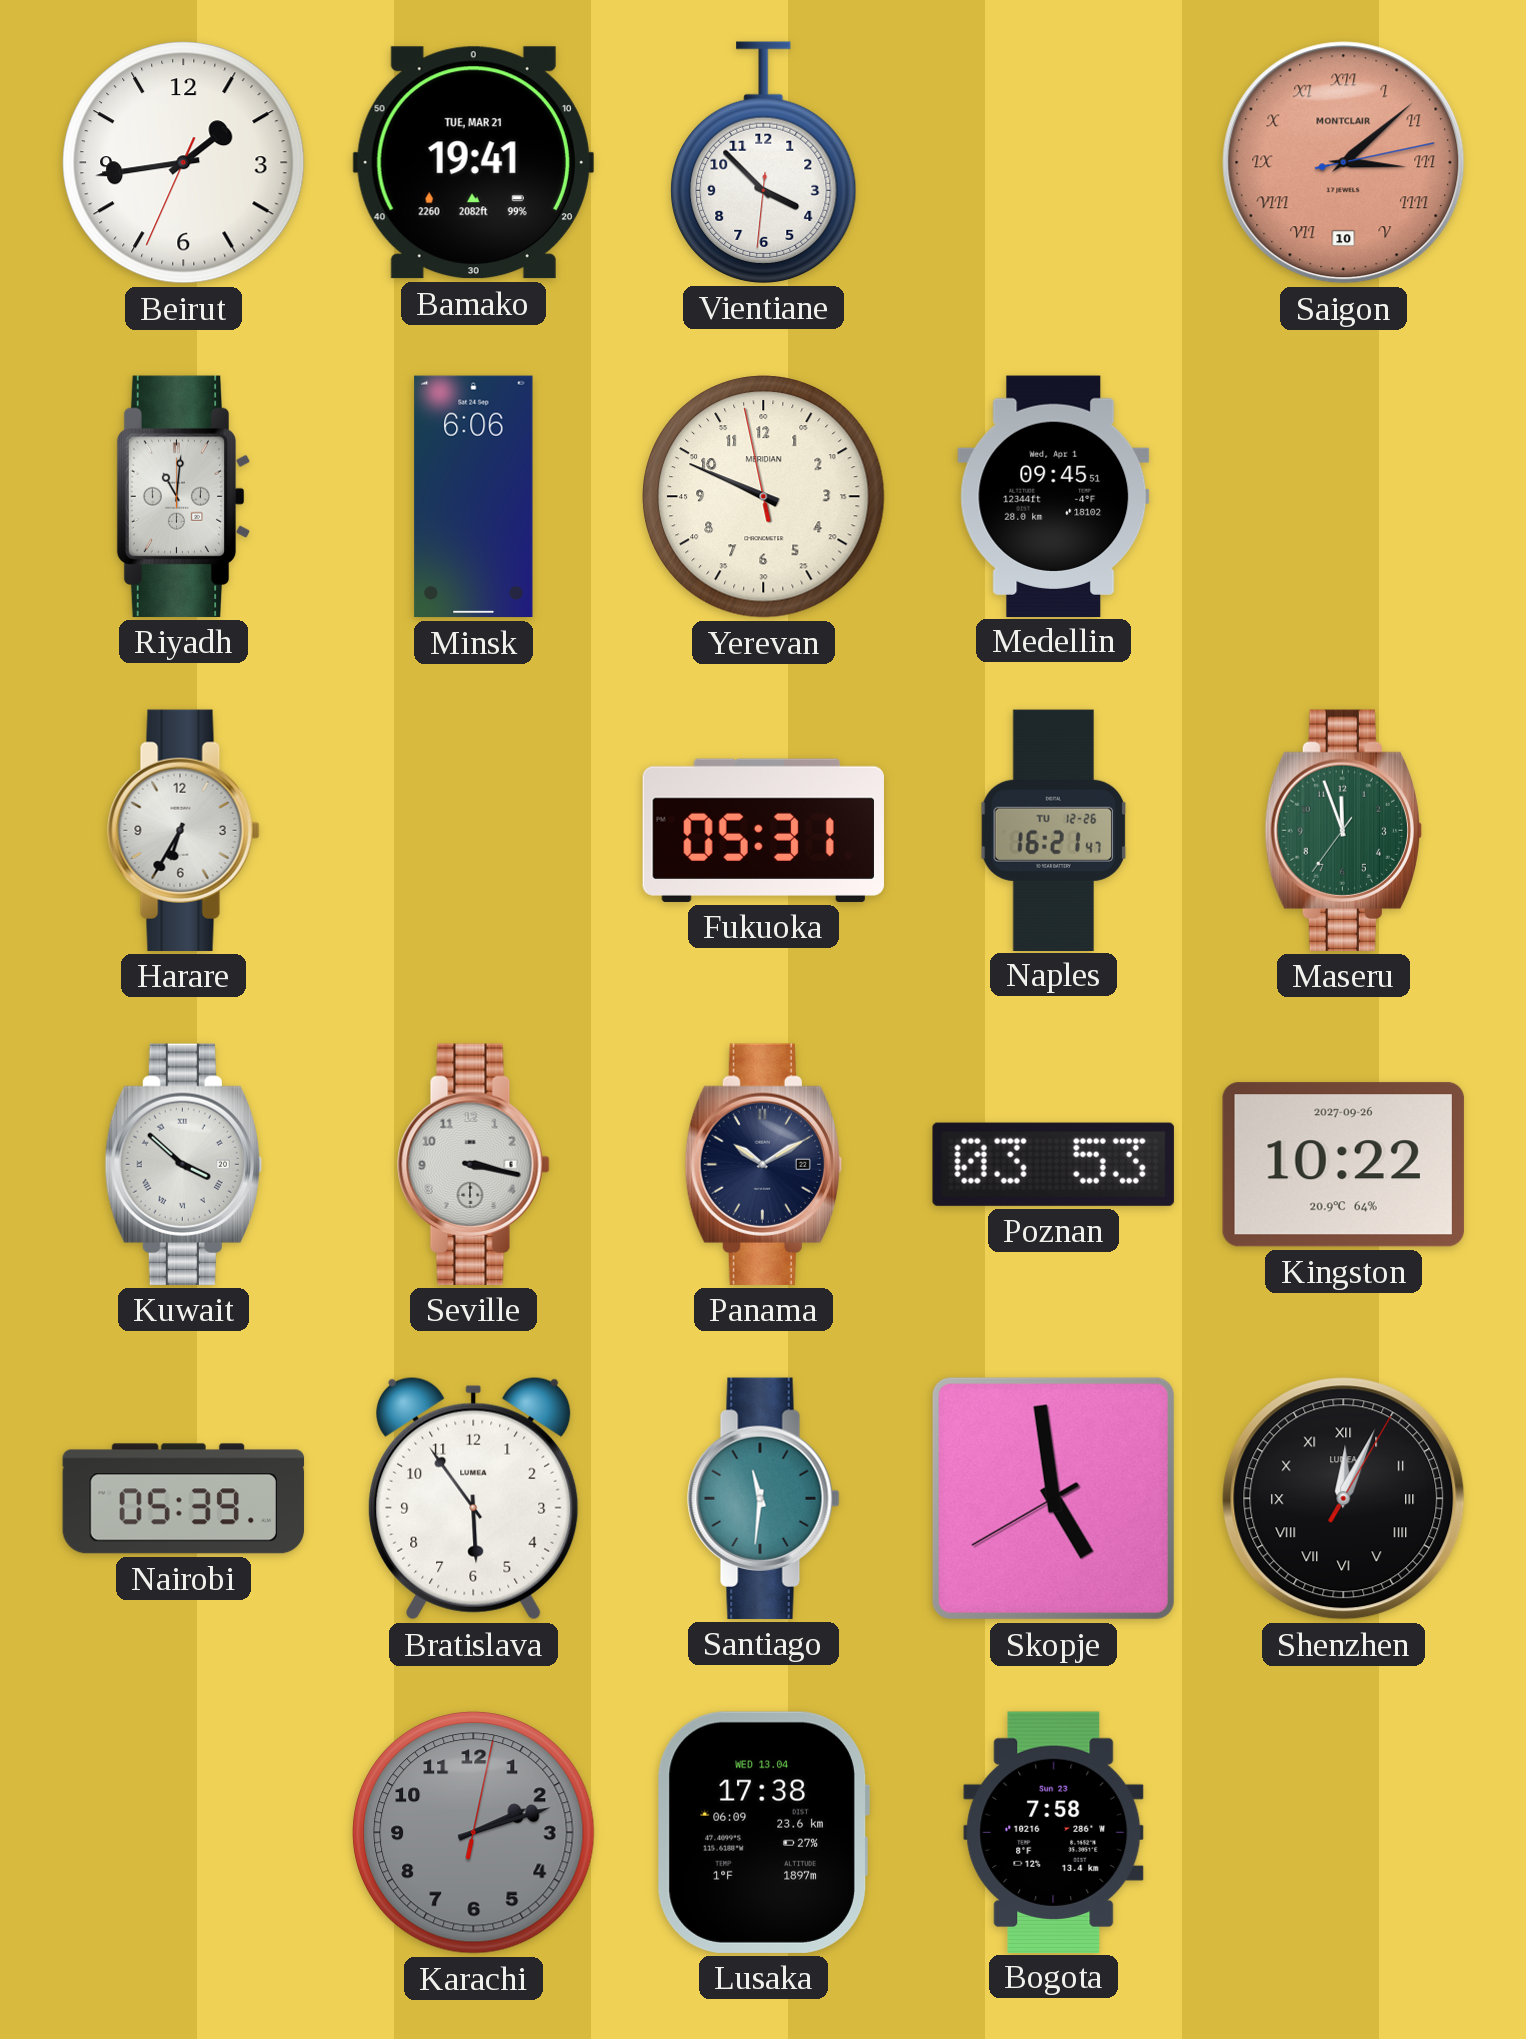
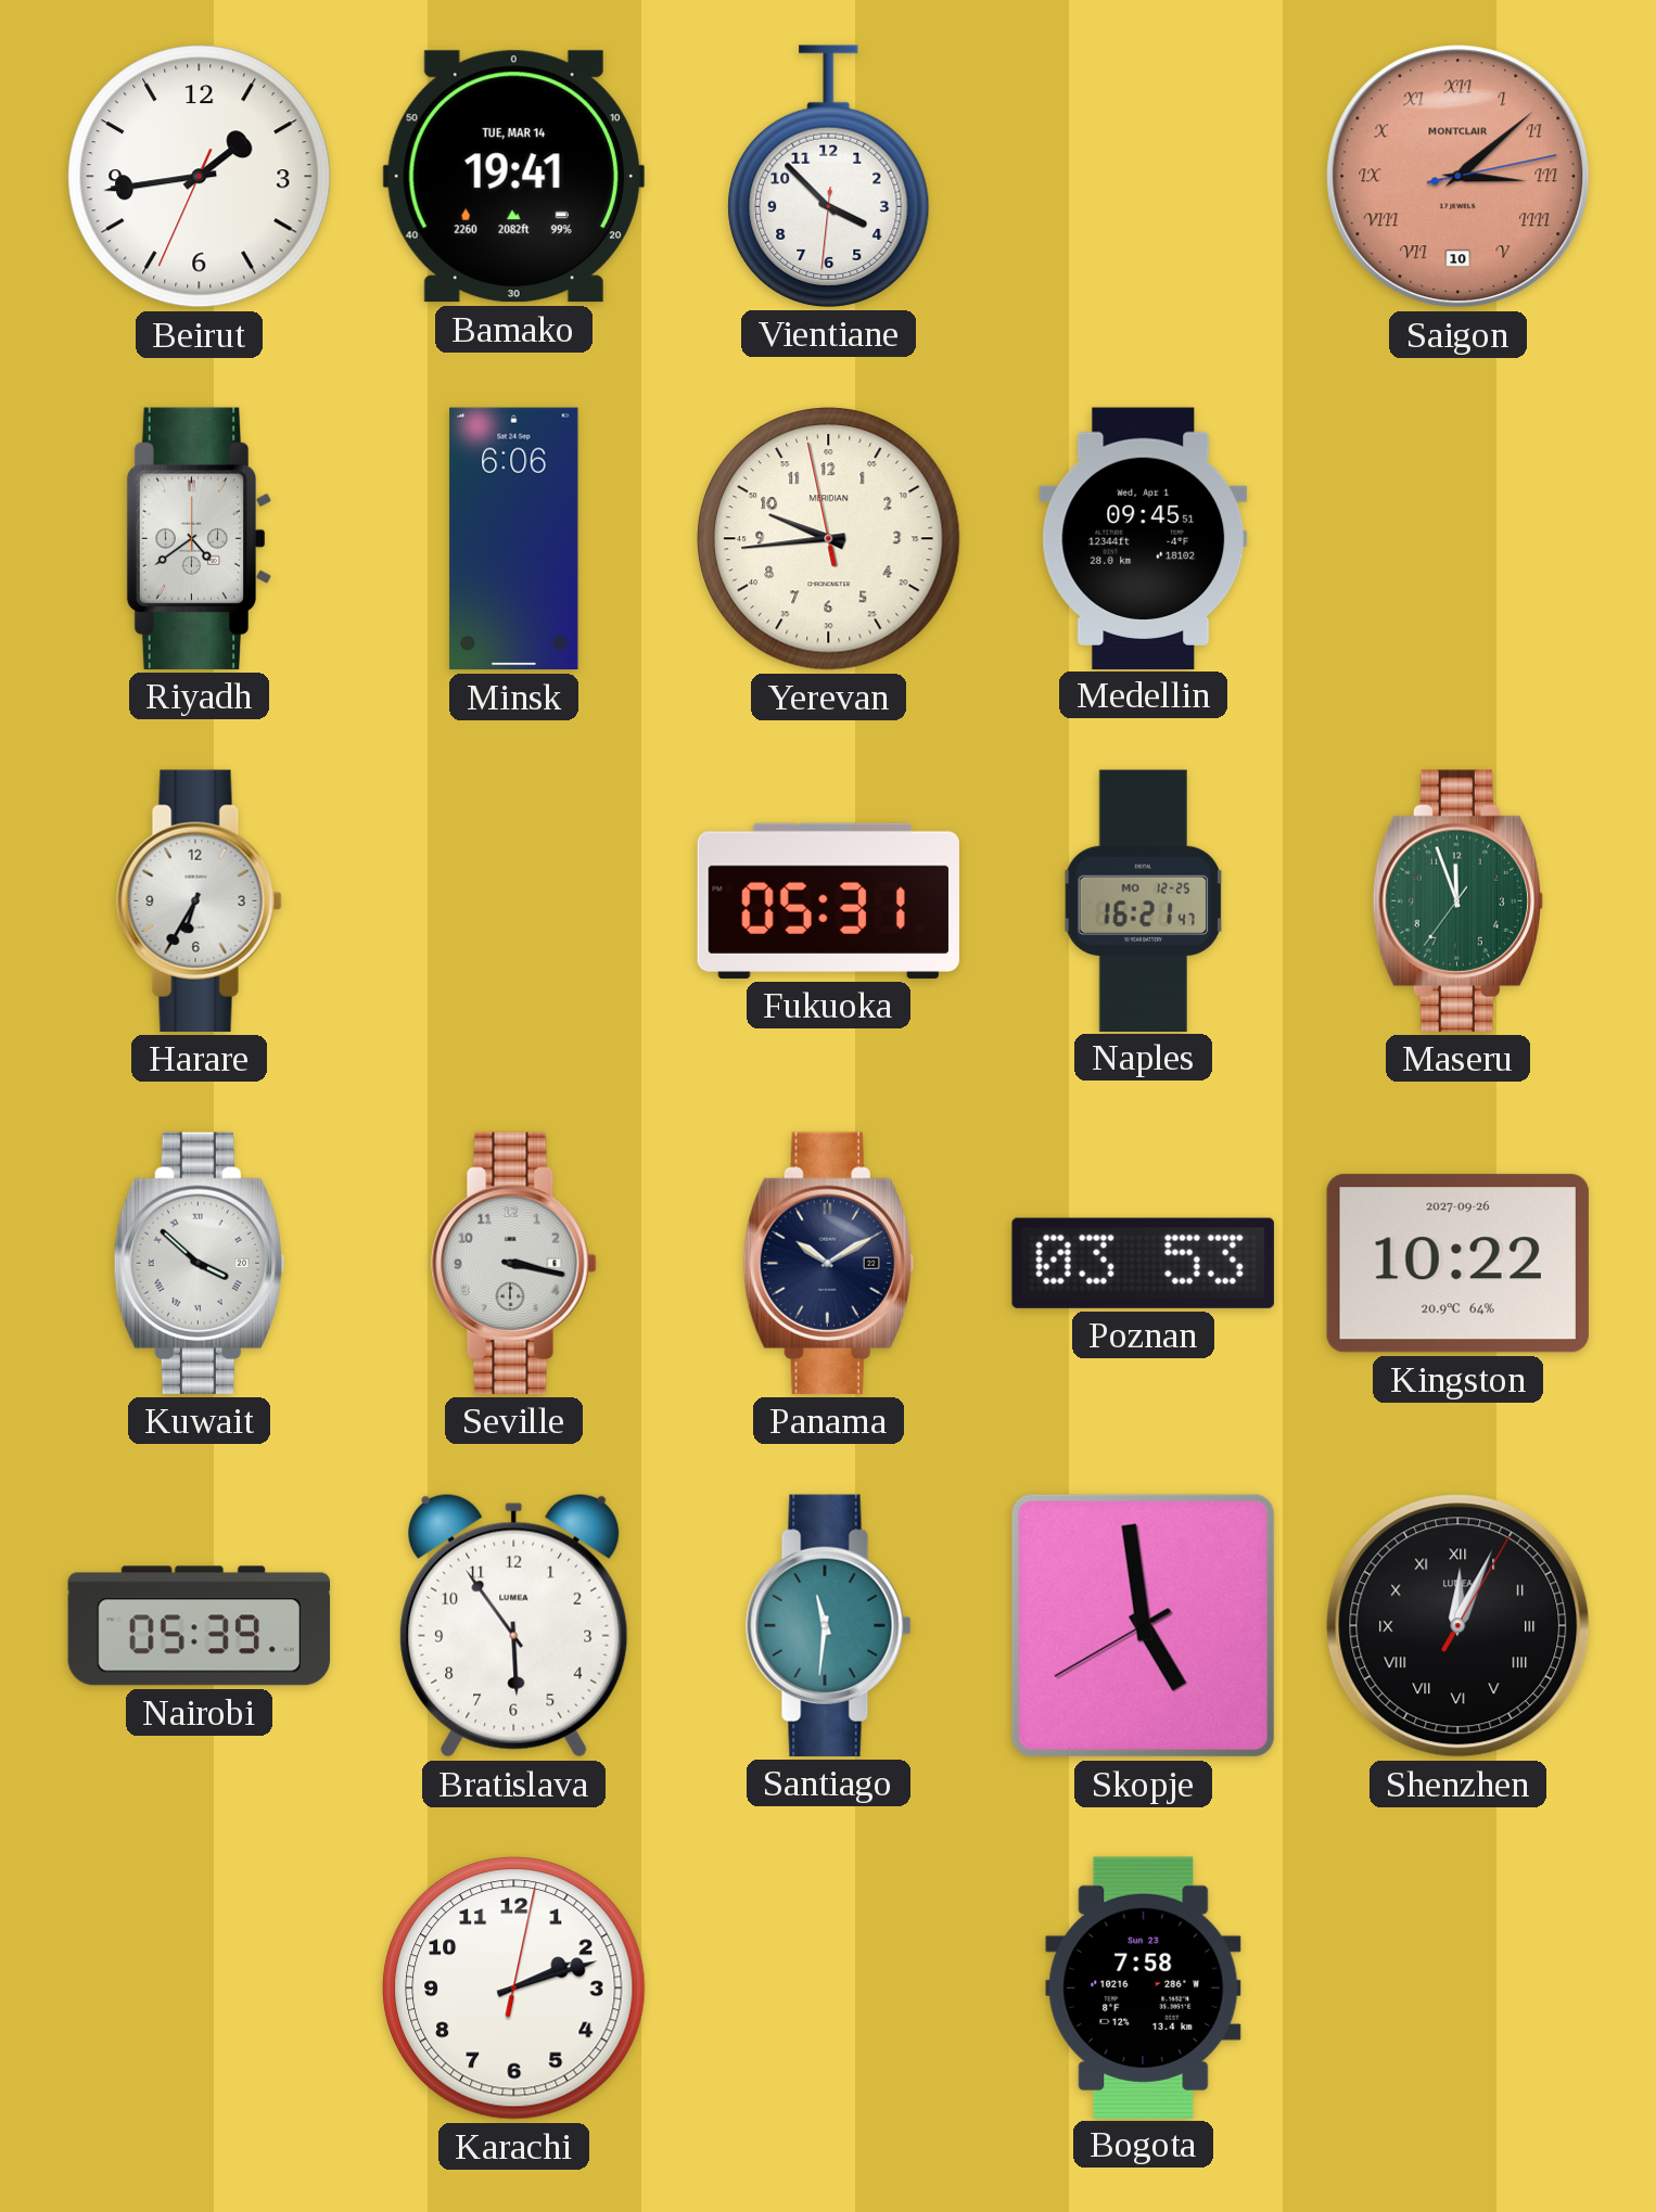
Bamako date: TUE, MAR 21 -> TUE, MAR 14 (513, 177)
Riyadh: 11:01 -> 4:39 (200, 538)
Yerevan: 9:48 -> 9:43 (829, 539)
Naples date: TU 12-26 -> MO 12-25 (1144, 900)
Karachi dial: grey -> white (514, 1989)
Lusaka: 17:38 -> none (763, 1832)
